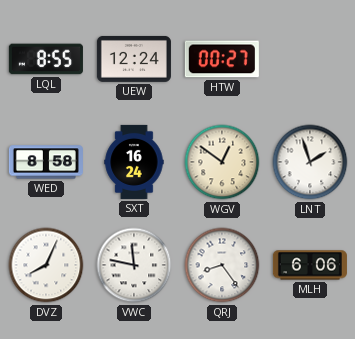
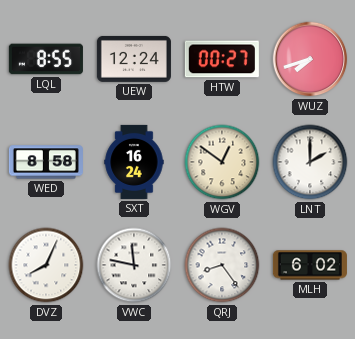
WUZ: none -> 7:42 (310, 59)
LNT: 1:57 -> 2:00 (310, 162)
MLH: 6:06 -> 6:02 (310, 265)
